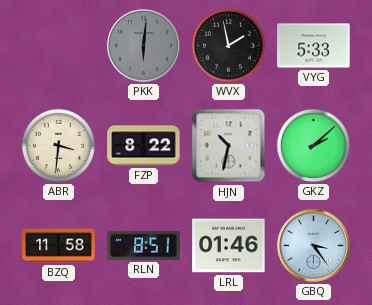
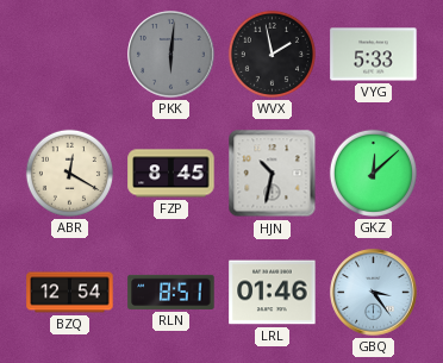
ABR: 3:31 -> 12:20 (69, 173)
FZP: 8:22 -> 8:45 (171, 174)
GKZ: 2:08 -> 12:08 (373, 173)
BZQ: 11:58 -> 12:54 (70, 293)
